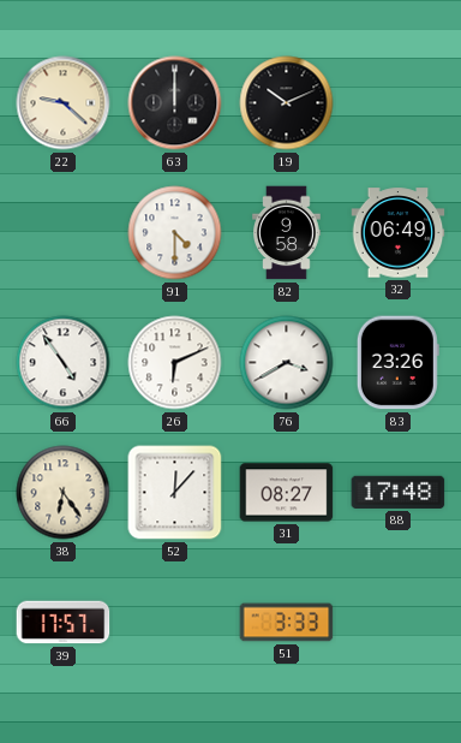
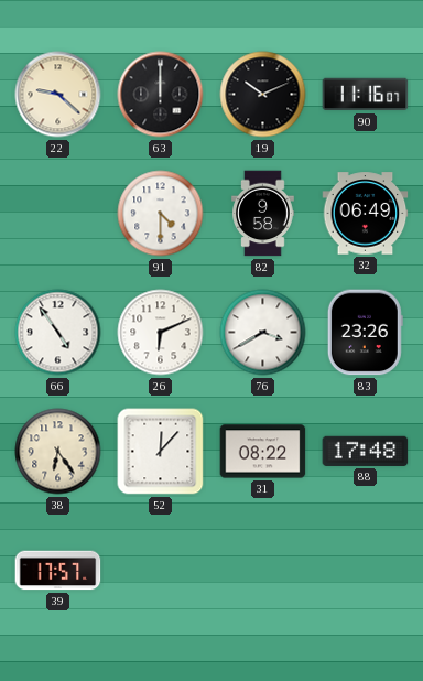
90: none -> 11:16 (366, 95)
31: 08:27 -> 08:22 (263, 452)
51: 3:33 -> none (287, 623)
